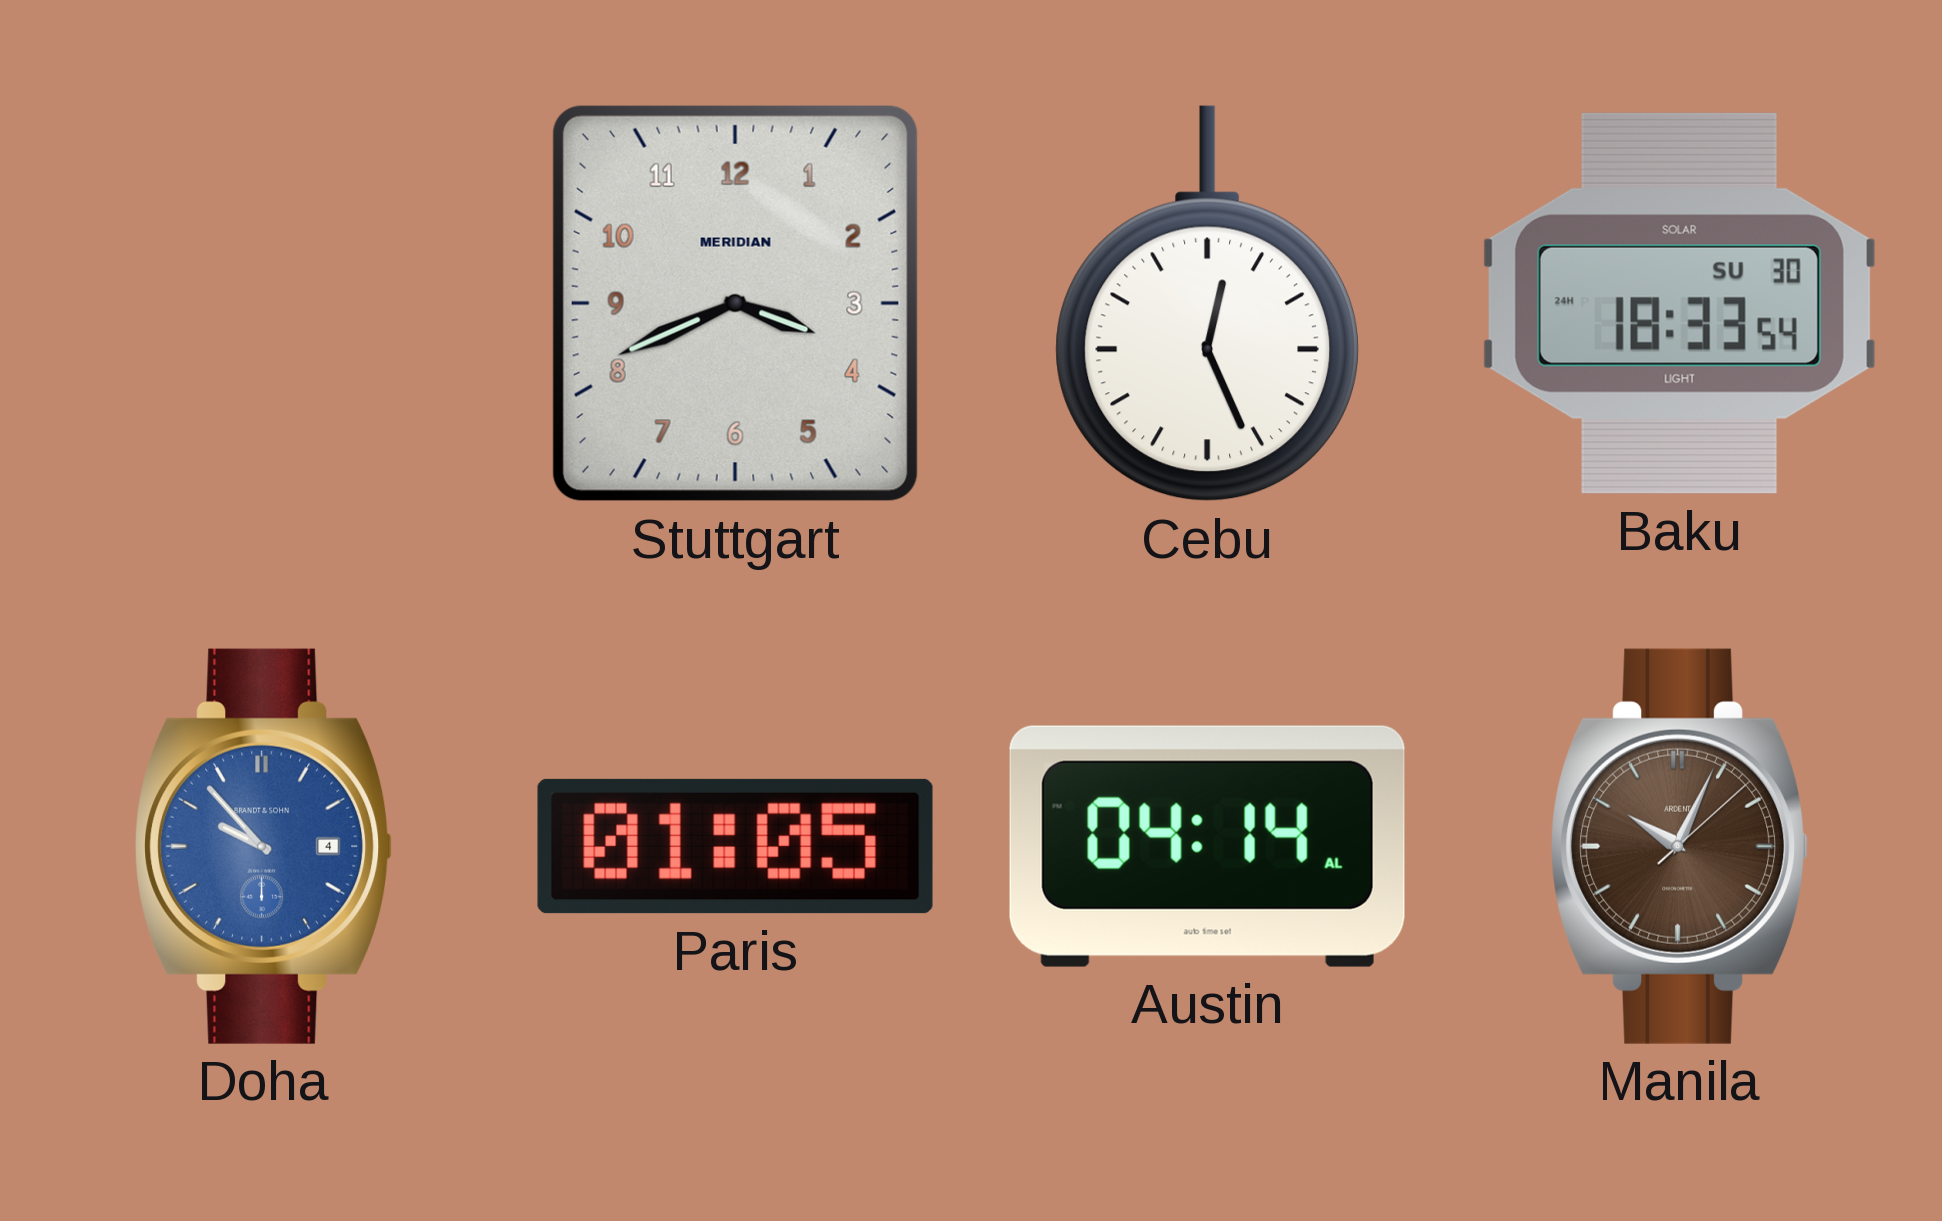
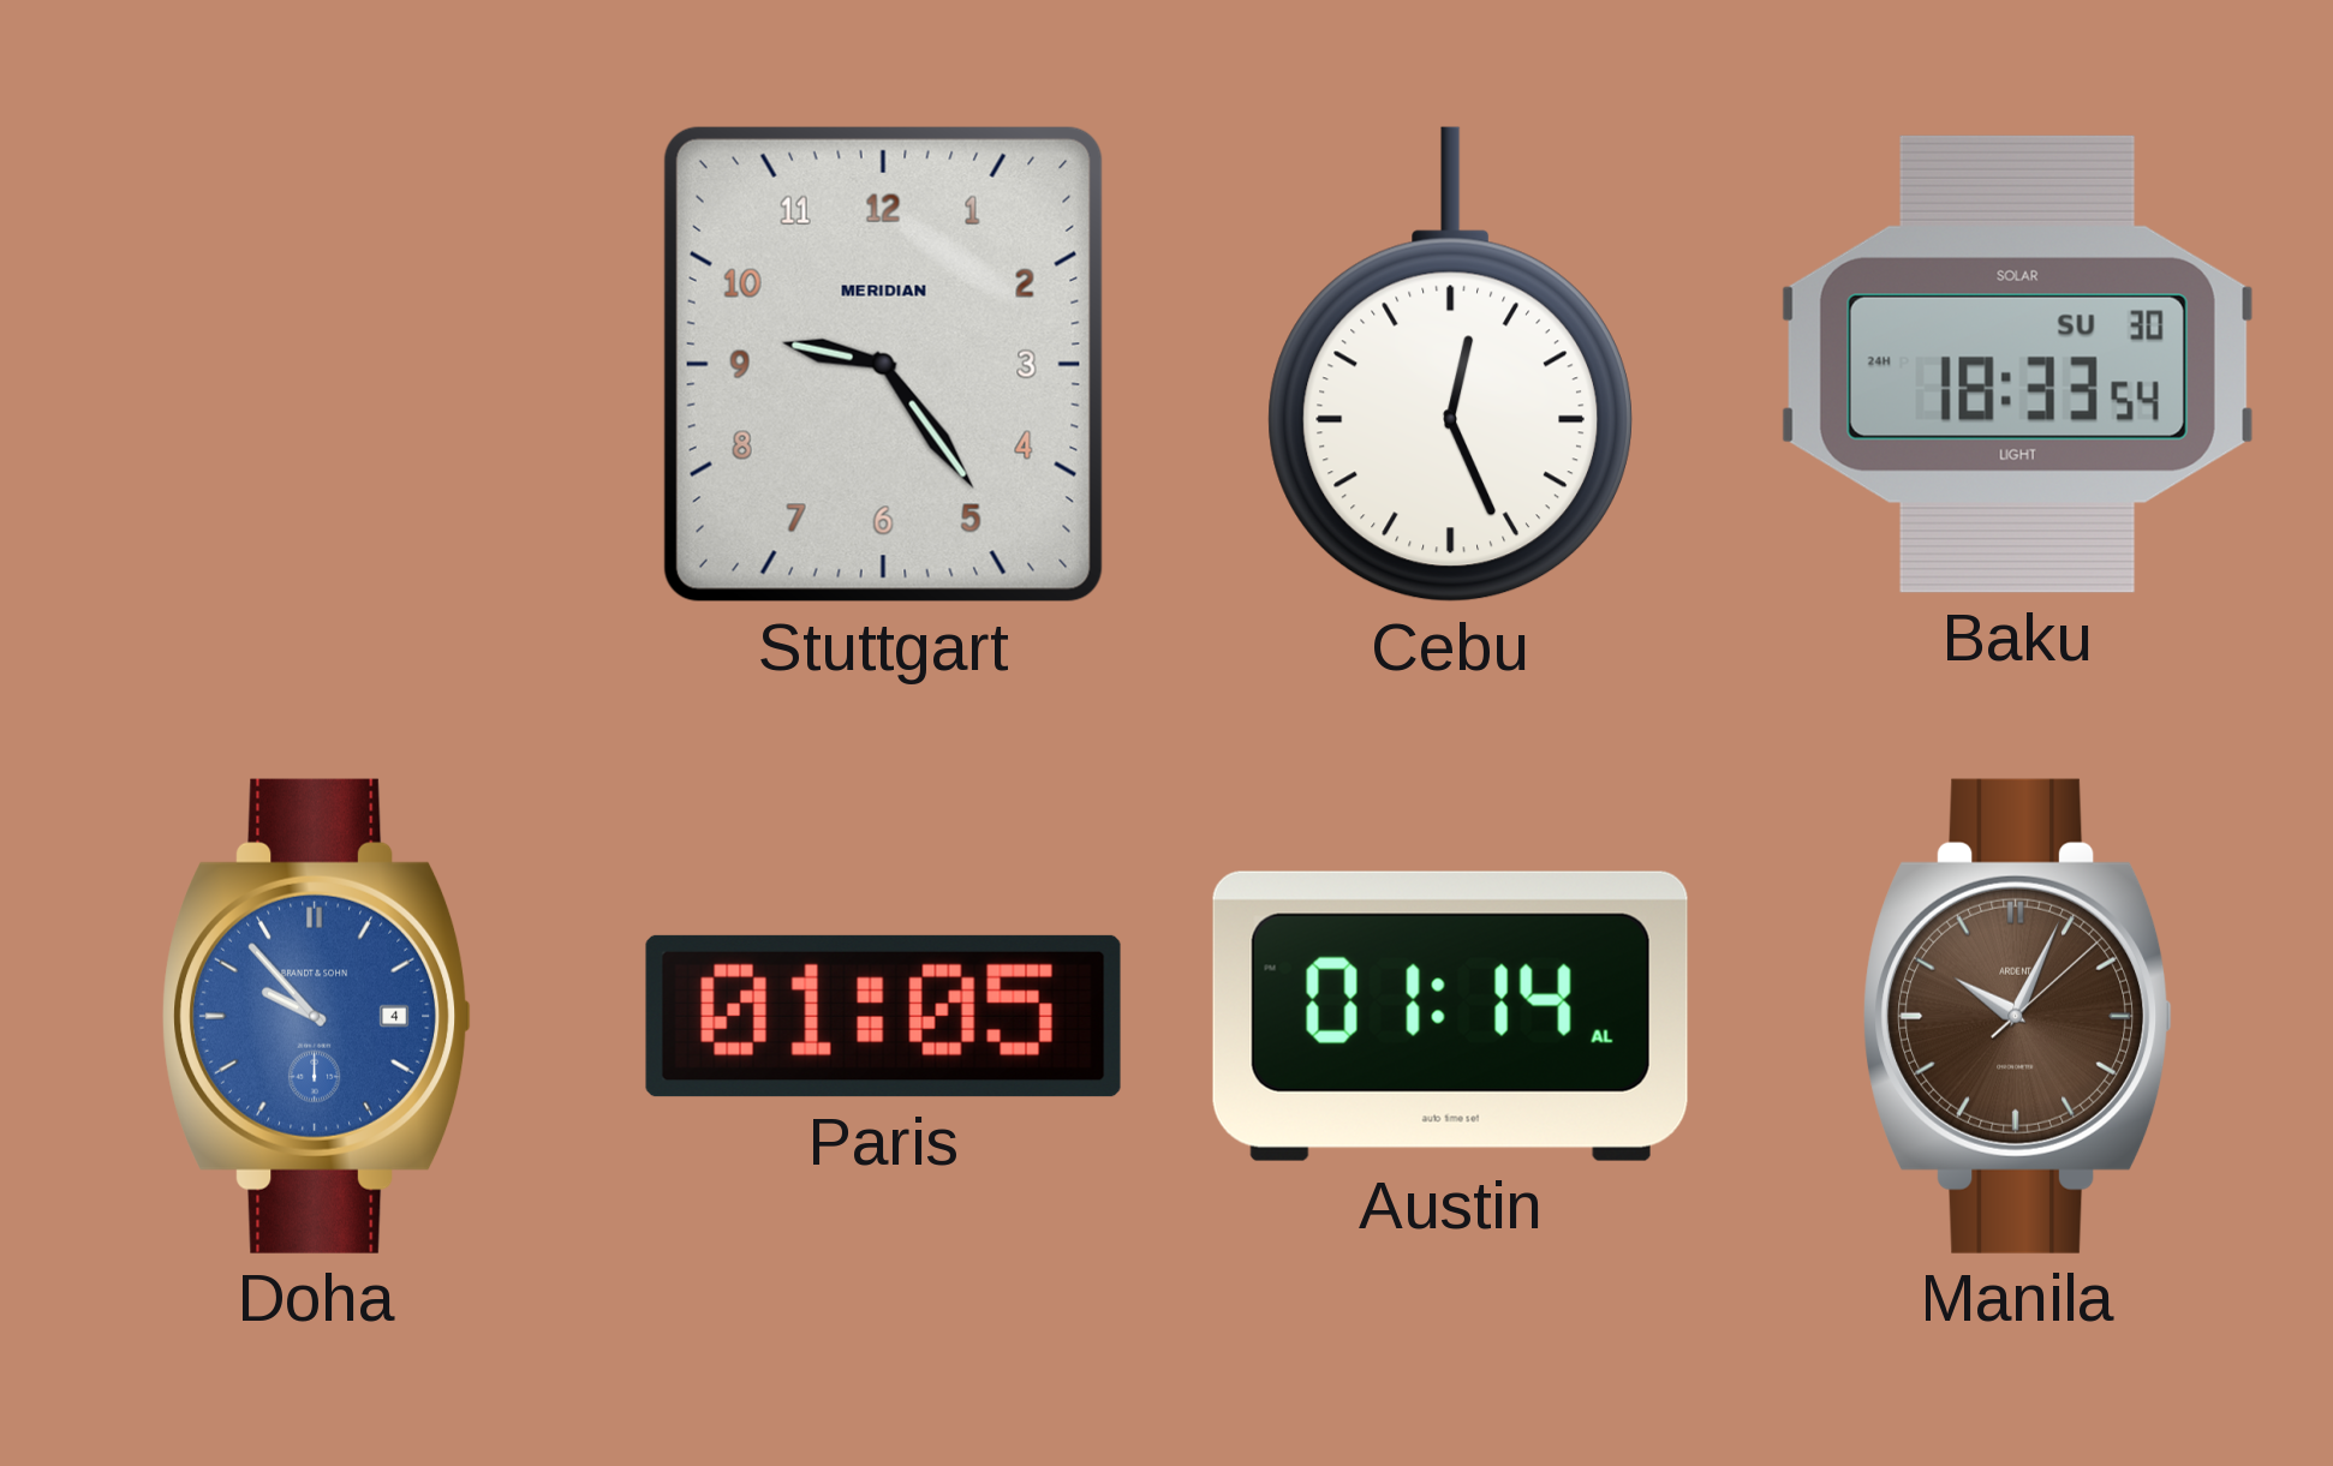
Stuttgart: 3:41 -> 9:24 (883, 364)
Austin: 04:14 -> 01:14 (1450, 1016)
